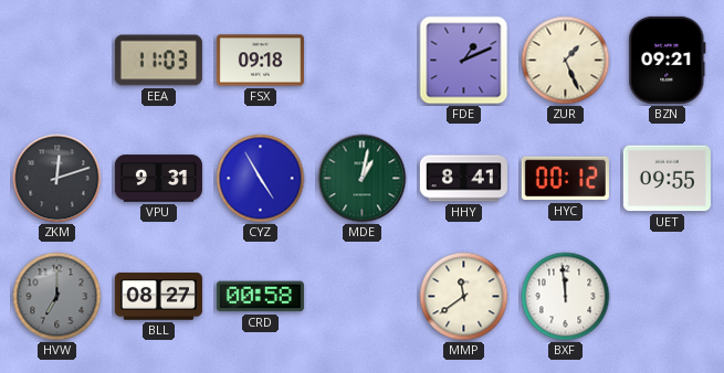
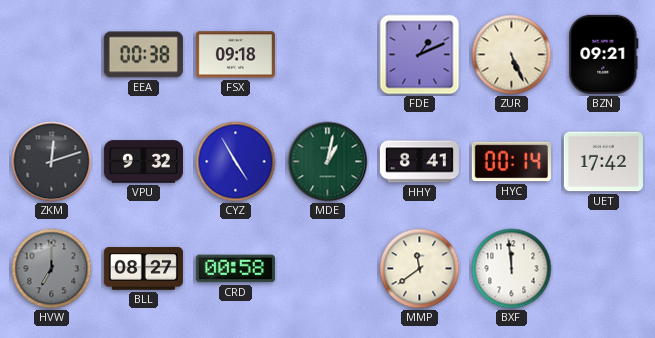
EEA: 11:03 -> 00:38 (143, 55)
ZUR: 1:26 -> 5:26 (512, 55)
VPU: 9:31 -> 9:32 (143, 162)
HYC: 00:12 -> 00:14 (511, 162)
UET: 09:55 -> 17:42 (603, 162)
